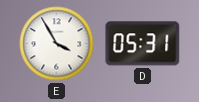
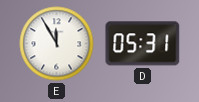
E: 3:55 -> 11:55 (57, 44)
